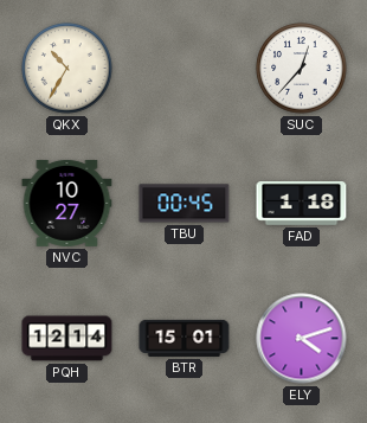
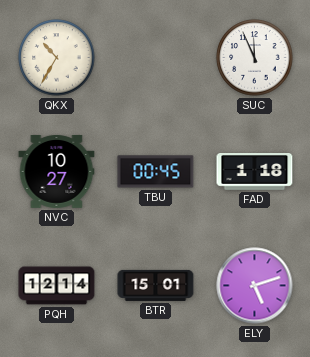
SUC: 12:37 -> 11:56 (255, 58)
ELY: 4:12 -> 5:12 (255, 286)
